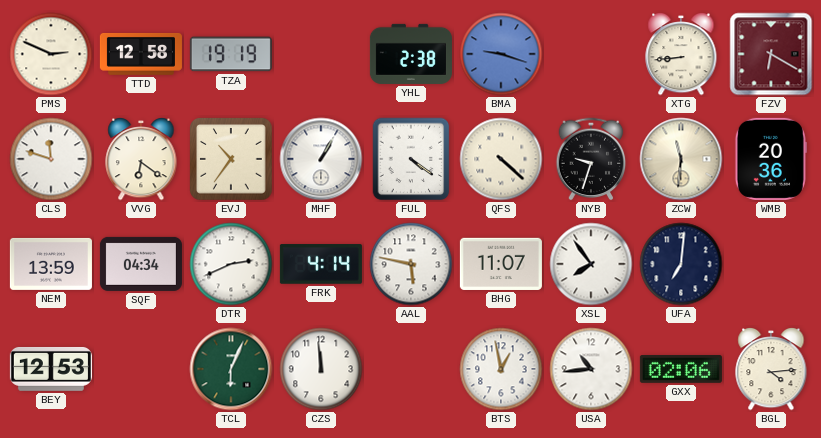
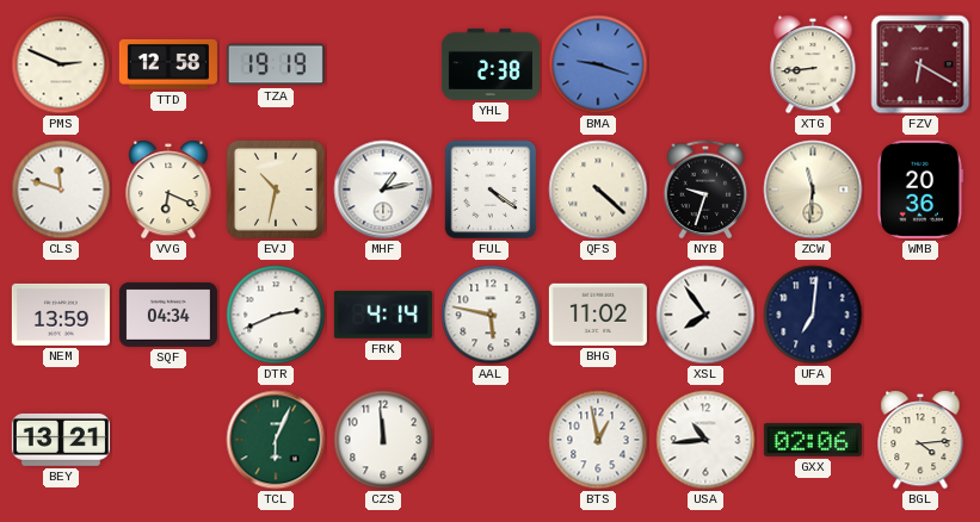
VVG: 6:21 -> 6:19 (168, 189)
EVJ: 10:36 -> 10:32 (277, 191)
MHF: 1:05 -> 1:13 (383, 189)
BHG: 11:07 -> 11:02 (598, 315)
BEY: 12:53 -> 13:21 (61, 440)
